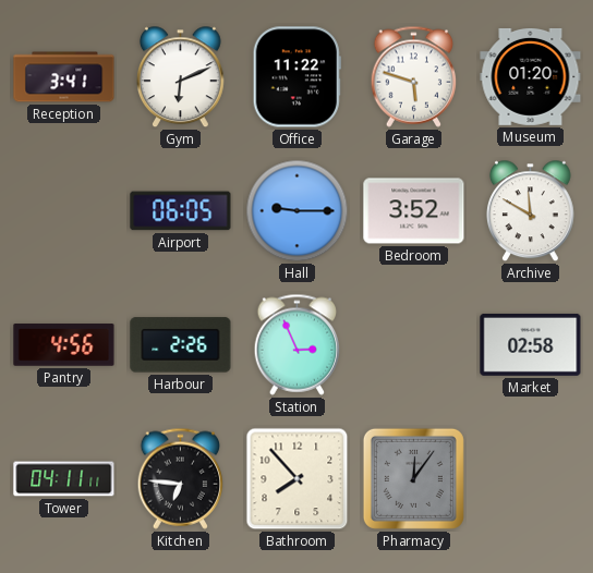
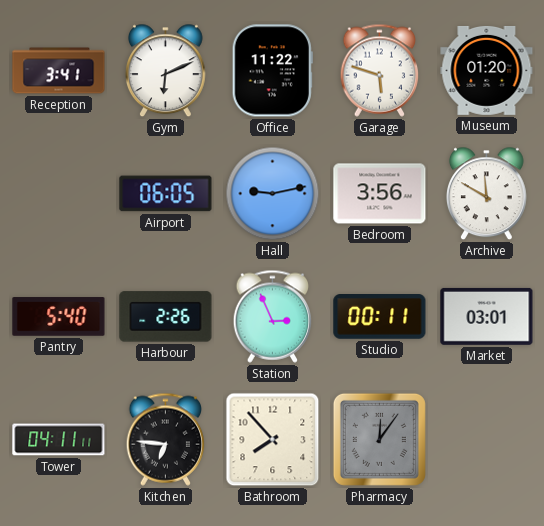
Hall: 9:15 -> 9:13 (273, 194)
Bedroom: 3:52 -> 3:56 (380, 194)
Pantry: 4:56 -> 5:40 (59, 317)
Studio: none -> 00:11 (380, 317)
Market: 02:58 -> 03:01 (487, 316)
